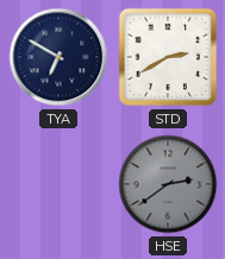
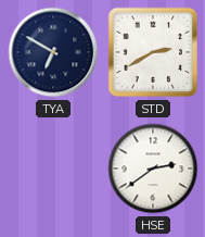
HSE dial: grey -> white (153, 169)
